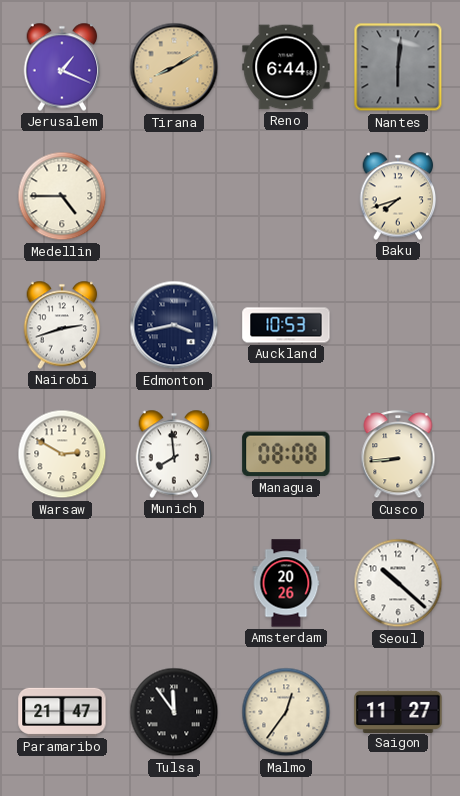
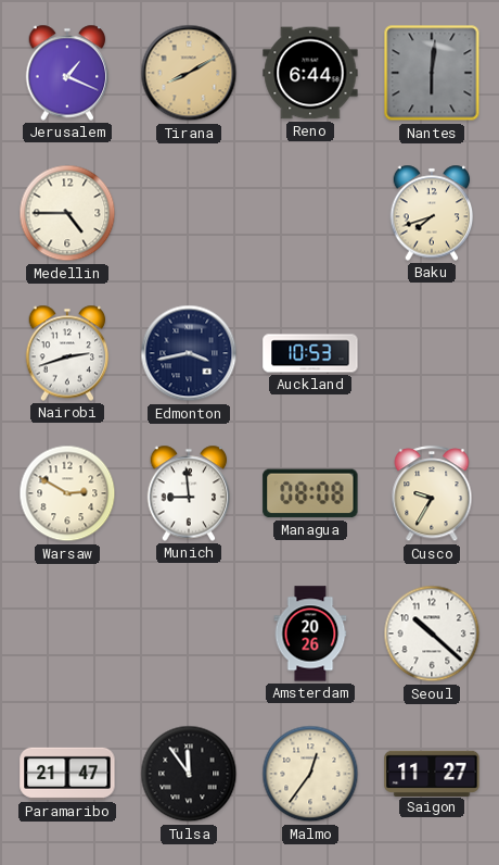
Munich: 7:59 -> 8:59 (189, 493)
Cusco: 8:44 -> 9:35 (432, 494)
